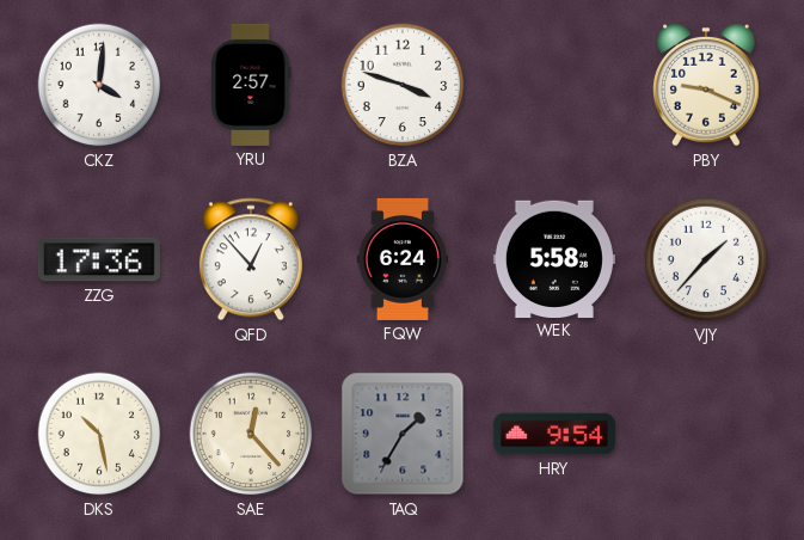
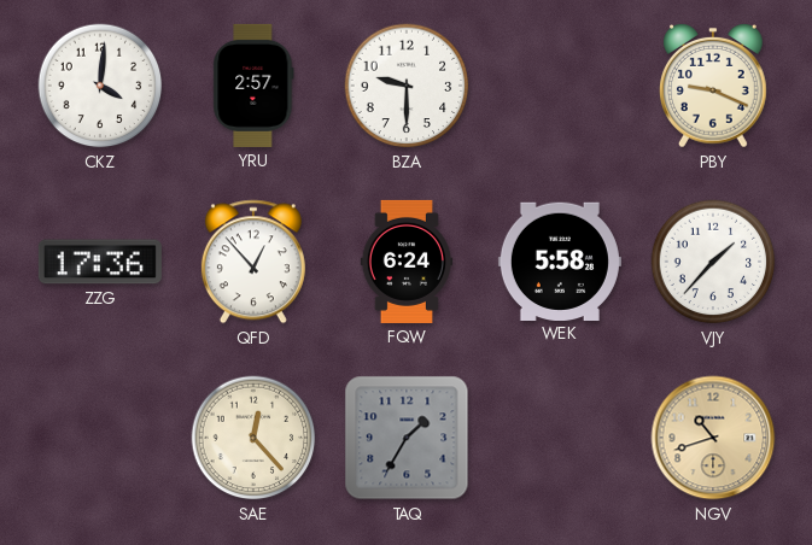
BZA: 3:48 -> 9:30 (407, 86)
DKS: 10:28 -> none (99, 434)
HRY: 9:54 -> none (554, 434)
NGV: none -> 10:42 (713, 438)
